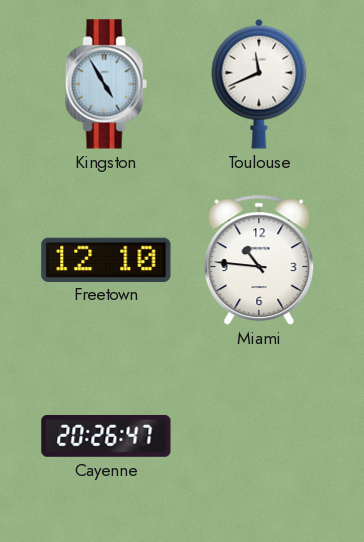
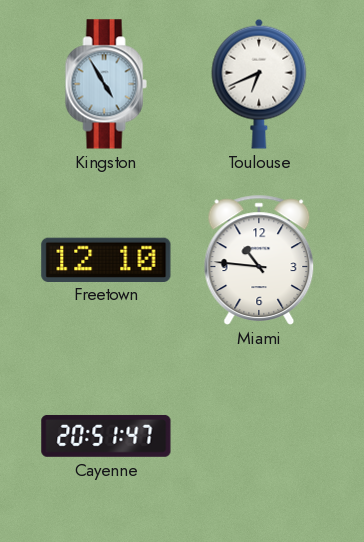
Toulouse: 11:41 -> 6:41 (259, 84)
Cayenne: 20:26 -> 20:51 (106, 436)
